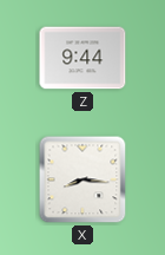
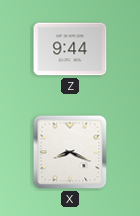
X: 8:16 -> 8:19 (70, 152)
